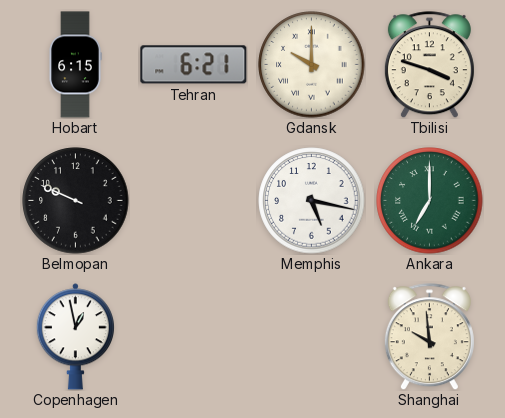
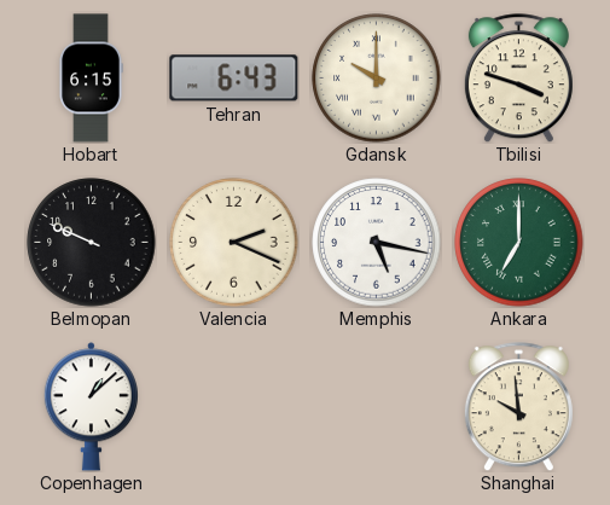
Tehran: 6:21 -> 6:43 (234, 79)
Valencia: none -> 2:19 (234, 243)
Copenhagen: 12:58 -> 1:08 (91, 407)
